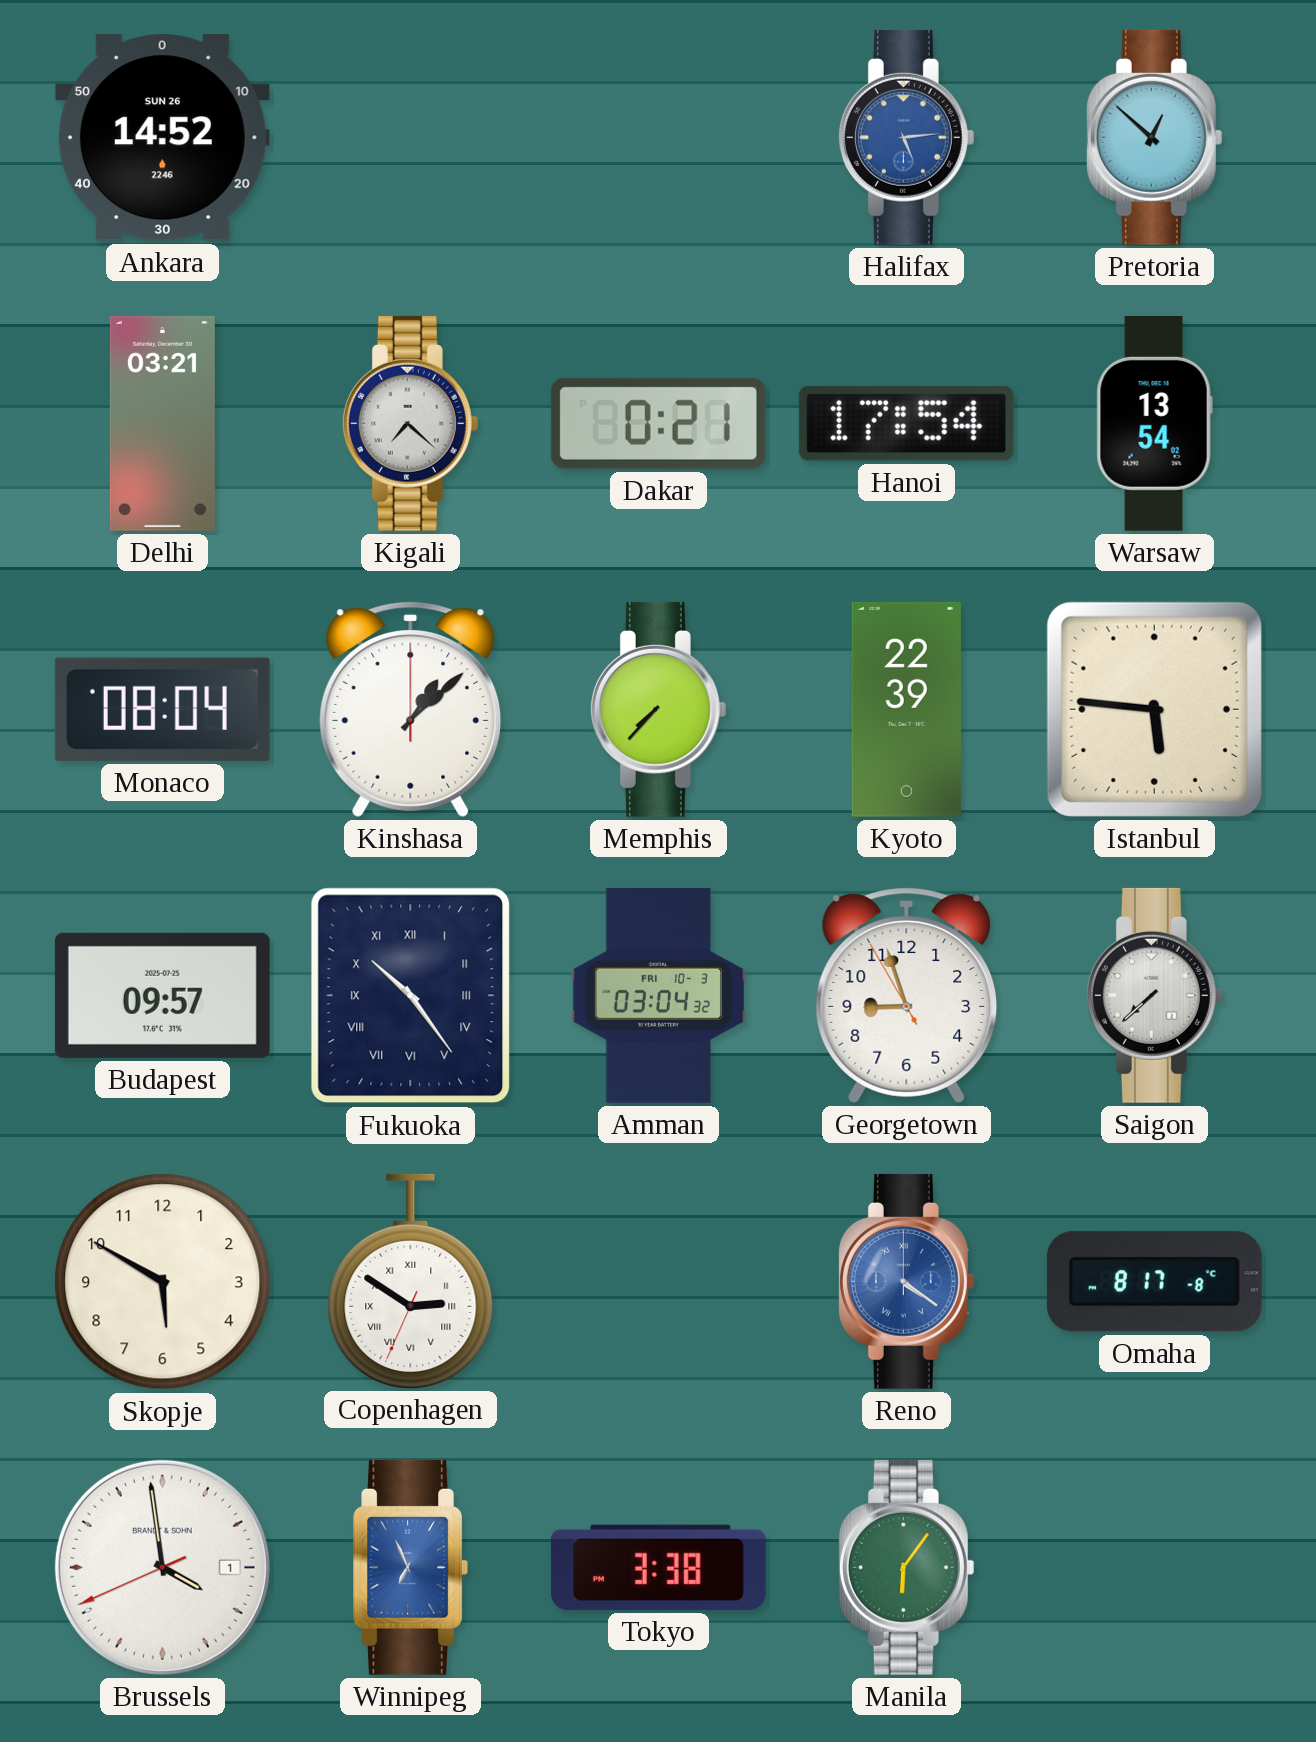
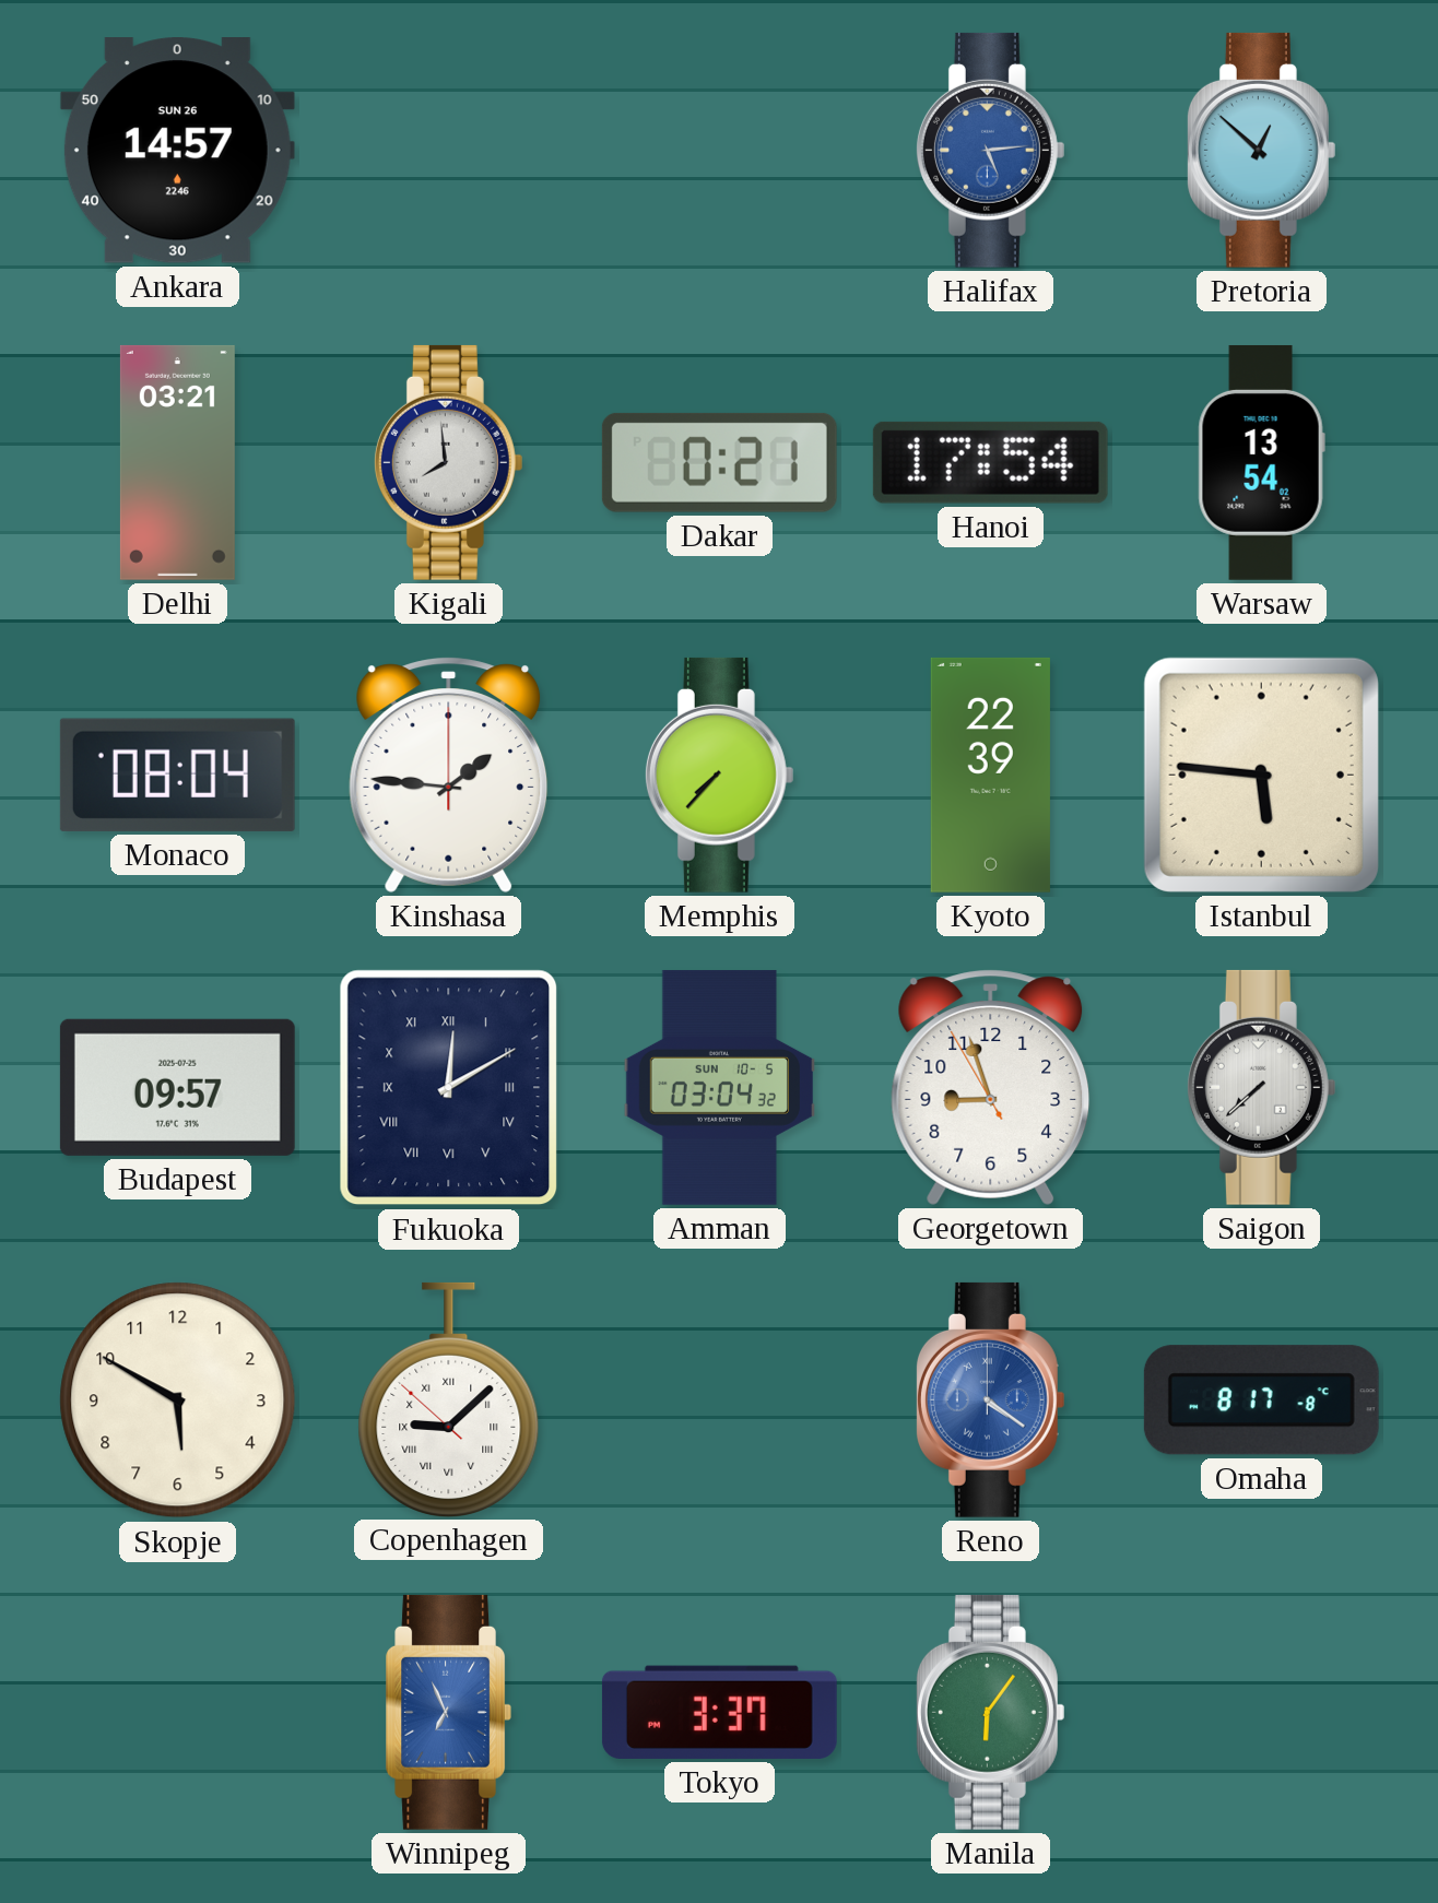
Ankara: 14:52 -> 14:57 (177, 151)
Kigali: 7:22 -> 7:59 (448, 462)
Kinshasa: 1:08 -> 1:46 (449, 775)
Fukuoka: 10:24 -> 12:10 (449, 1088)
Amman date: FRI 10-3 -> SUN 10-5 (719, 1087)
Copenhagen: 2:50 -> 9:07 (449, 1399)
Brussels: 3:58 -> none (162, 1567)
Tokyo: 3:38 -> 3:37 (719, 1712)
